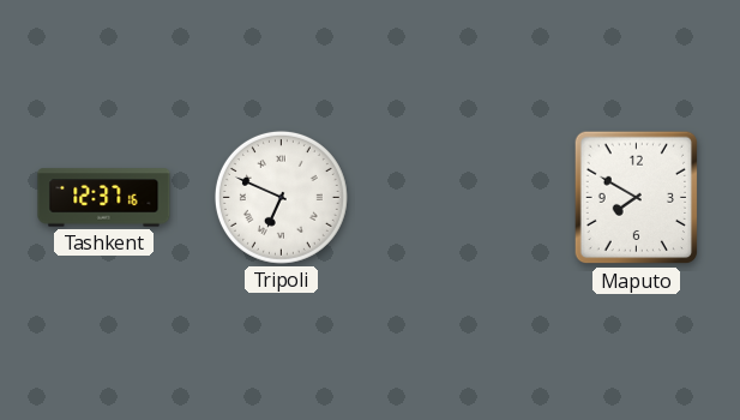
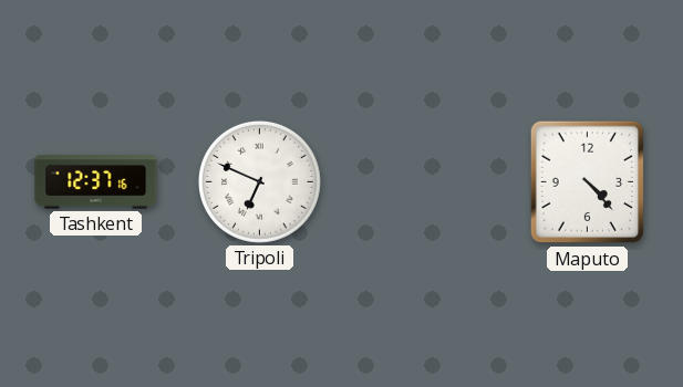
Maputo: 7:50 -> 4:23 (588, 182)
